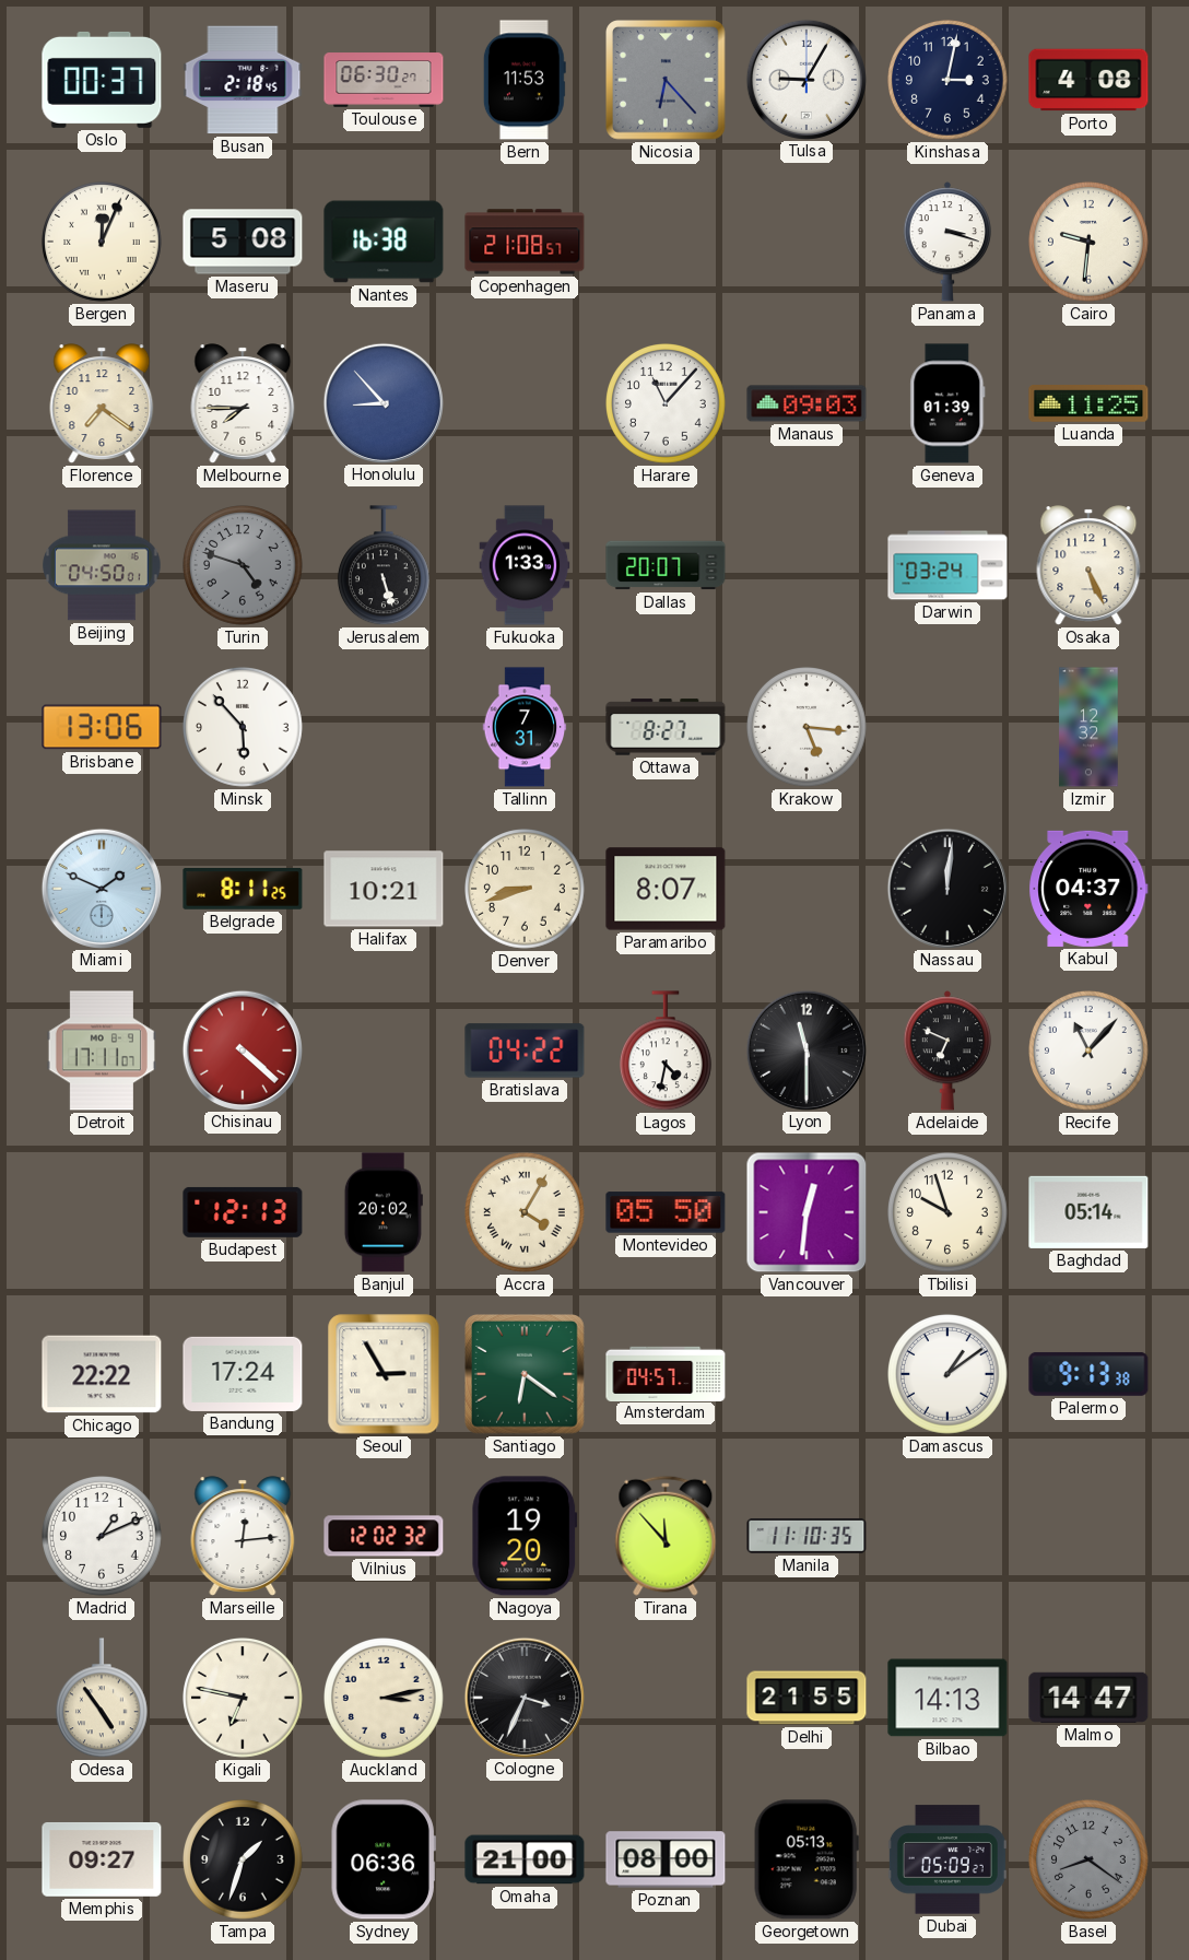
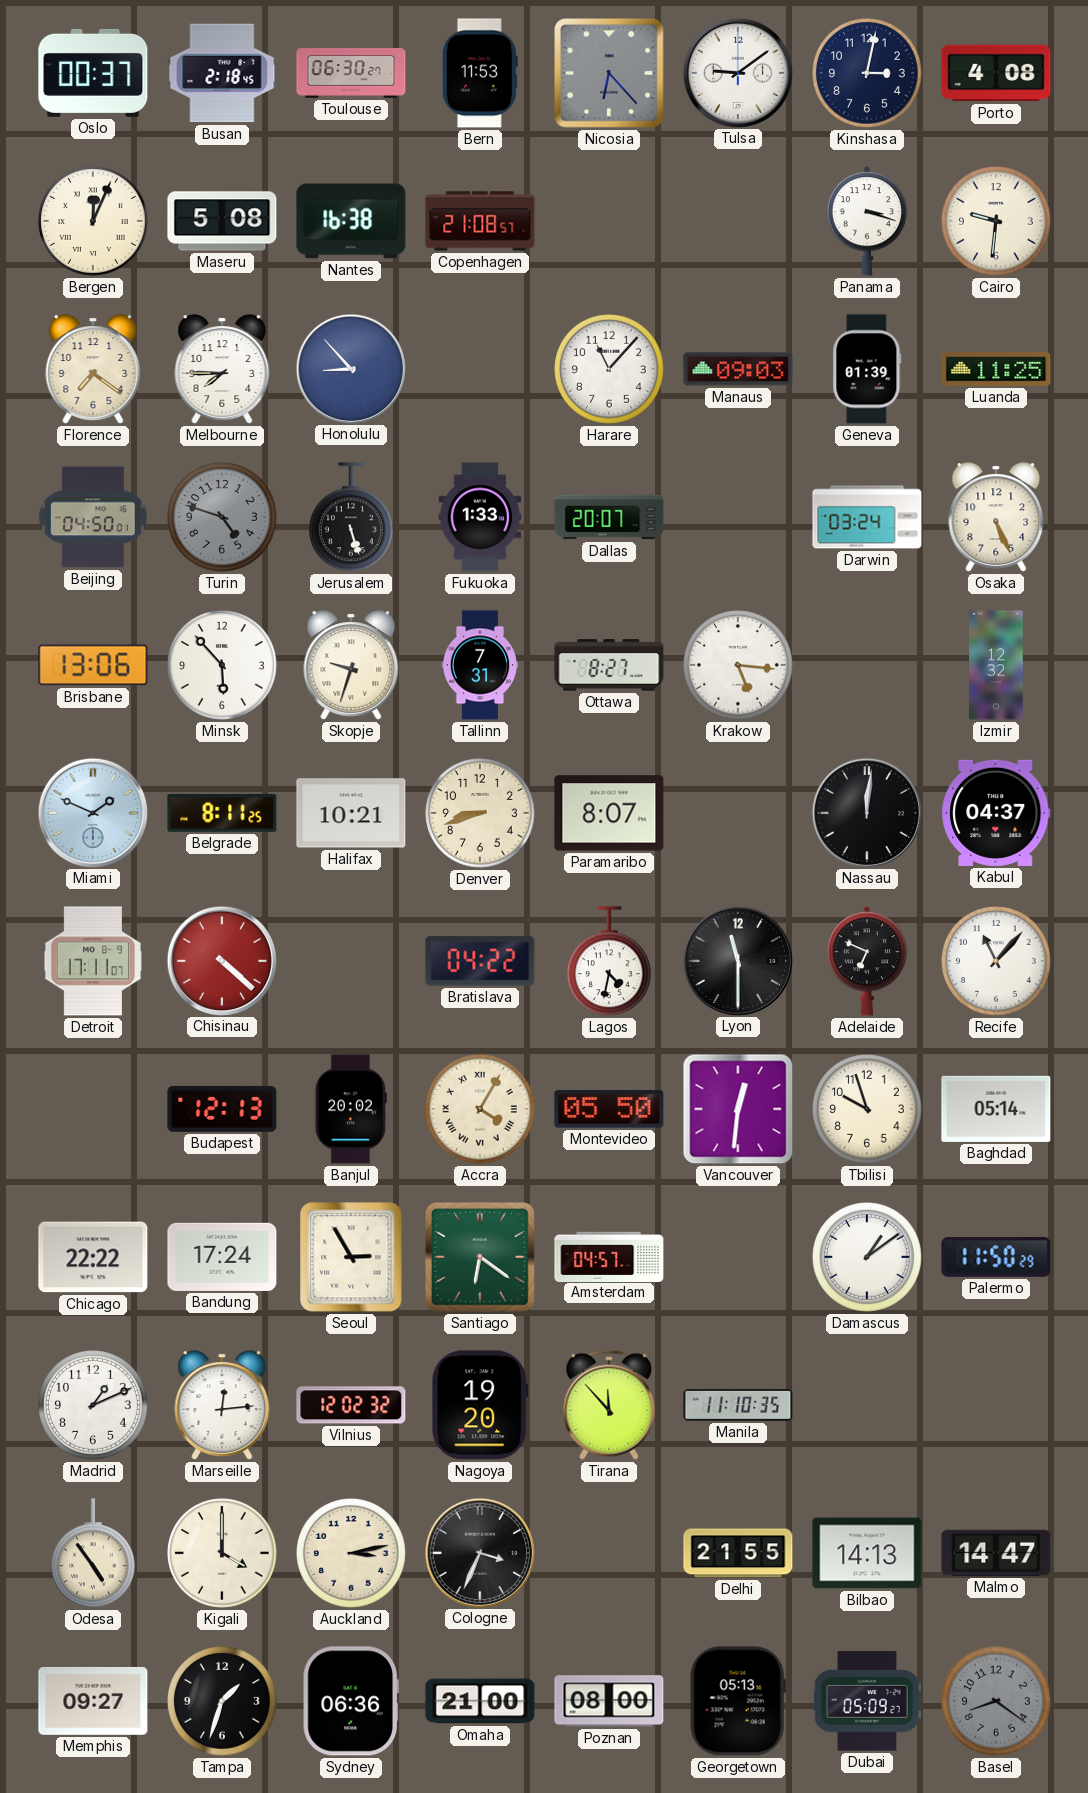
Tulsa: 9:05 -> 9:09 (737, 72)
Skopje: none -> 9:33 (351, 665)
Palermo: 9:13 -> 11:50 (996, 1257)
Kigali: 6:47 -> 4:00 (223, 1554)
